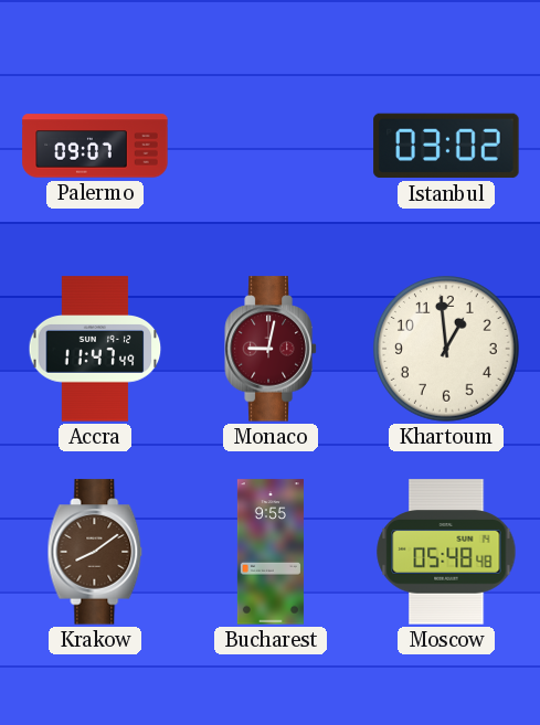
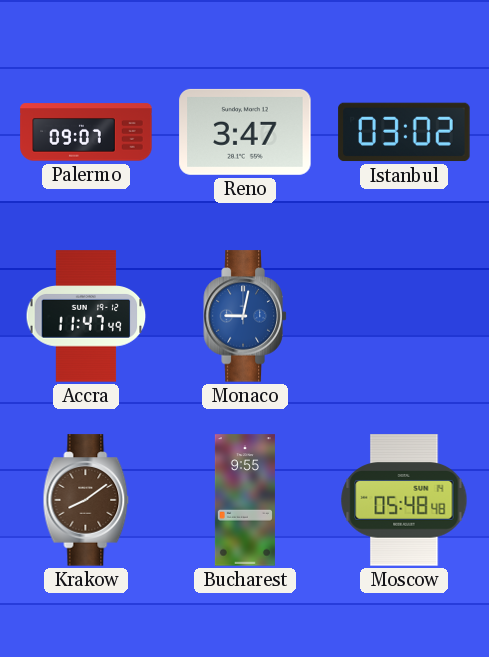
Reno: none -> 3:47 (245, 132)
Monaco dial: burgundy -> blue (245, 316)
Khartoum: 12:59 -> none (447, 350)
